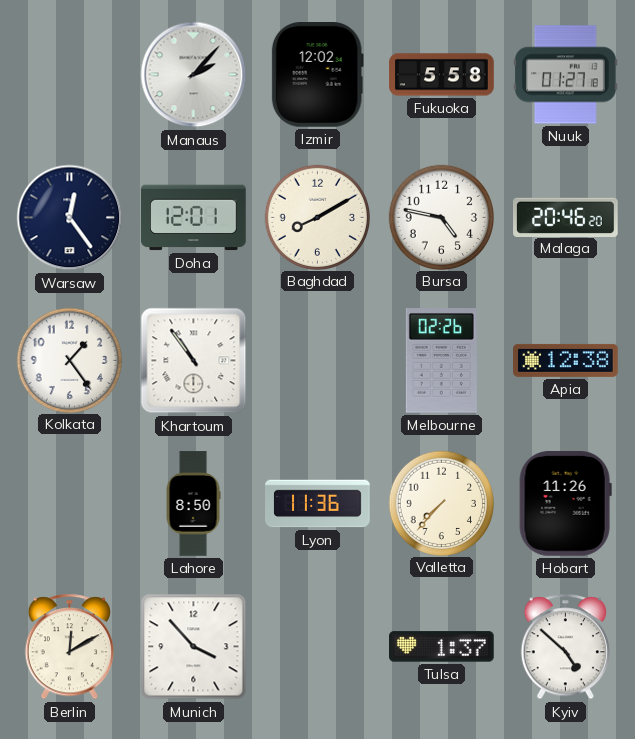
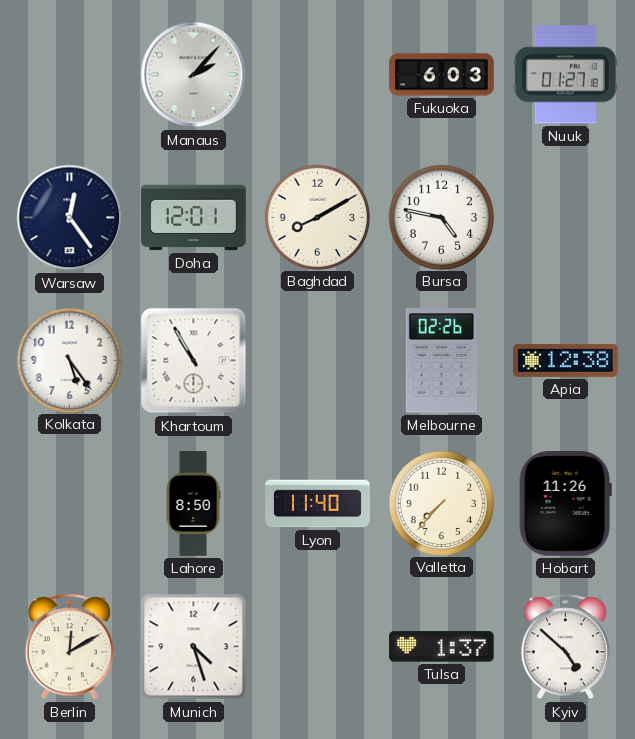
Izmir: 12:02 -> none (317, 75)
Fukuoka: 5:58 -> 6:03 (442, 75)
Malaga: 20:46 -> none (566, 217)
Kolkata: 1:24 -> 5:24 (69, 360)
Khartoum: 10:54 -> 10:55 (194, 361)
Lyon: 11:36 -> 11:40 (318, 504)
Munich: 3:53 -> 4:27 (194, 647)
